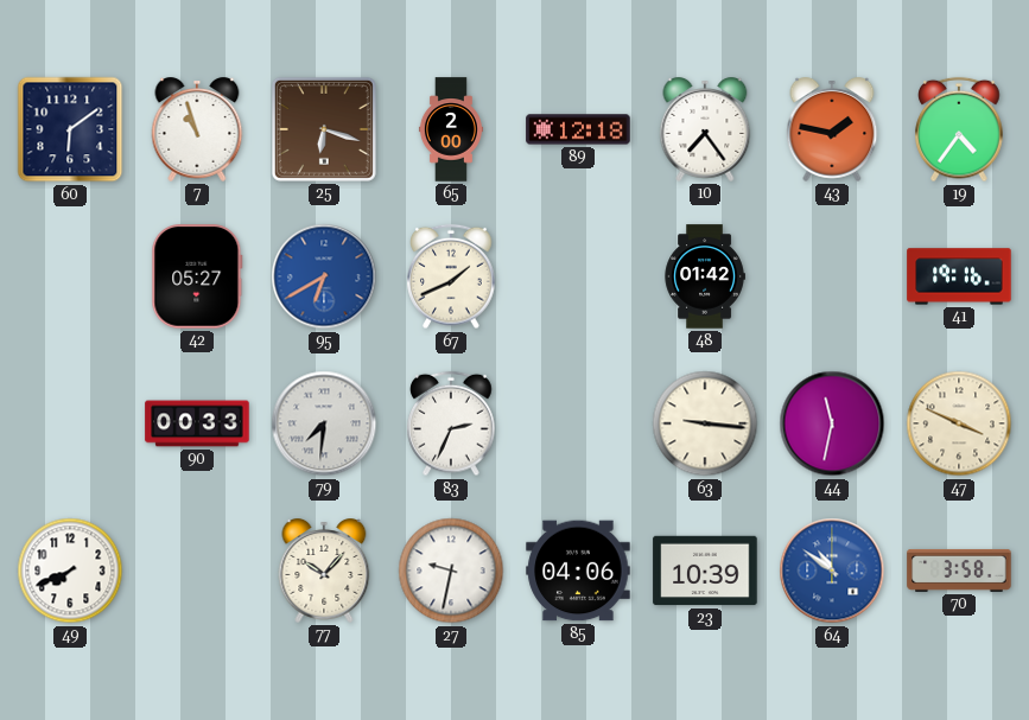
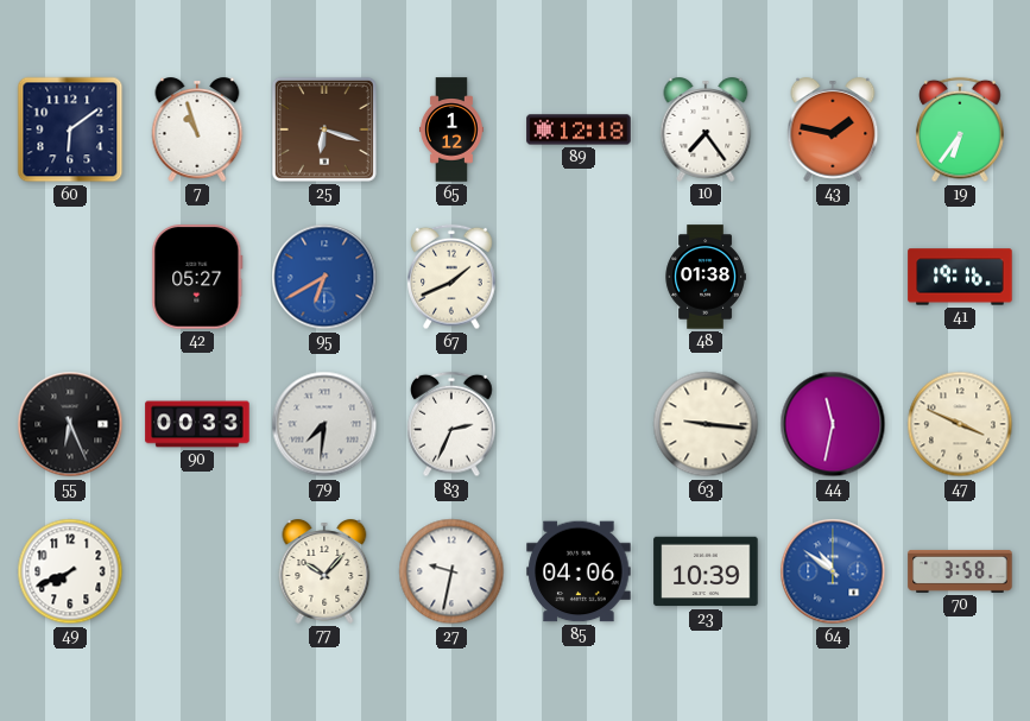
65: 2:00 -> 1:12 (451, 129)
19: 4:36 -> 6:36 (960, 129)
48: 01:42 -> 01:38 (706, 277)
55: none -> 6:26 (70, 424)
